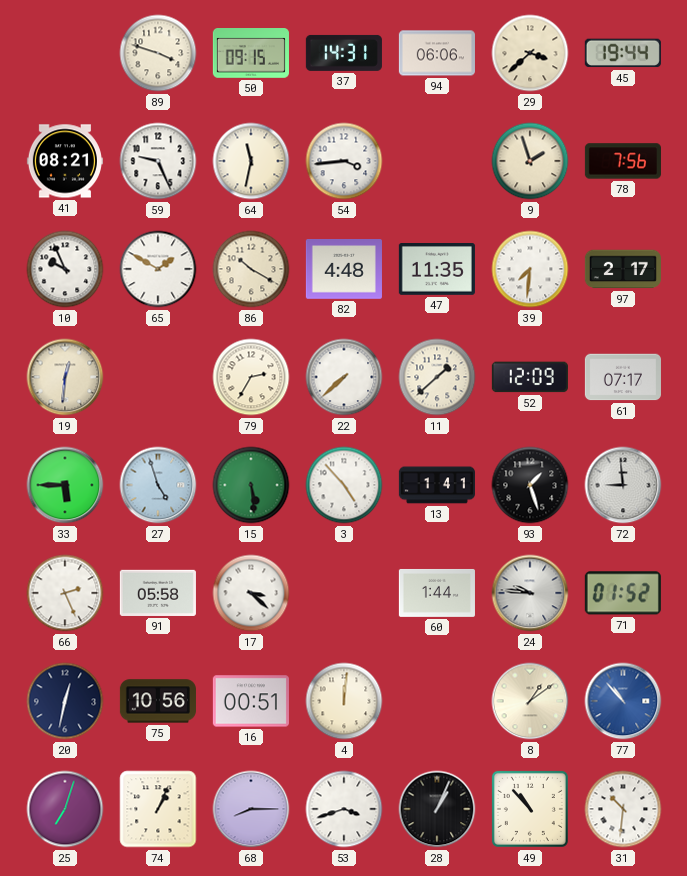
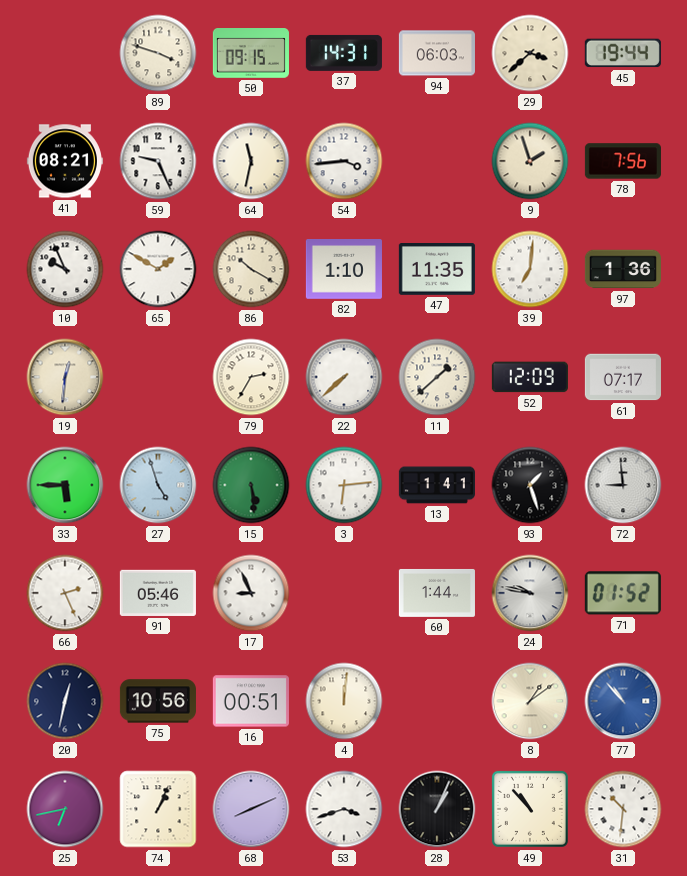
94: 06:06 -> 06:03 (437, 53)
82: 4:48 -> 1:10 (344, 270)
39: 7:31 -> 7:01 (530, 269)
97: 2:17 -> 1:36 (623, 269)
3: 4:53 -> 6:14 (344, 485)
91: 05:58 -> 05:46 (158, 593)
17: 3:22 -> 8:56 (251, 593)
24: 9:46 -> 9:47 (530, 593)
25: 7:03 -> 6:43 (65, 809)
68: 8:15 -> 8:11 (251, 809)
